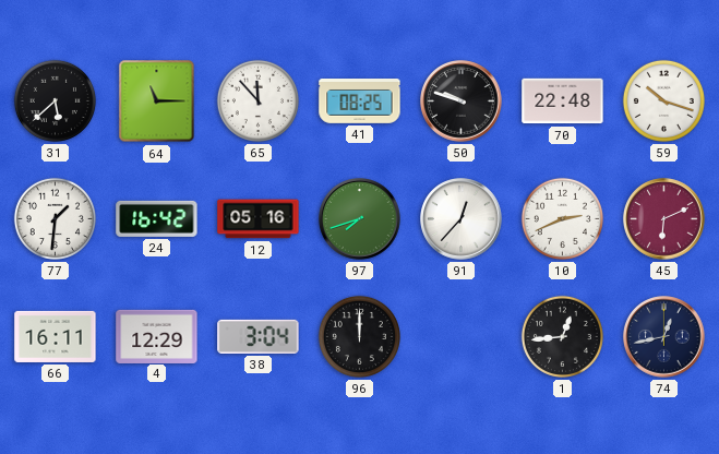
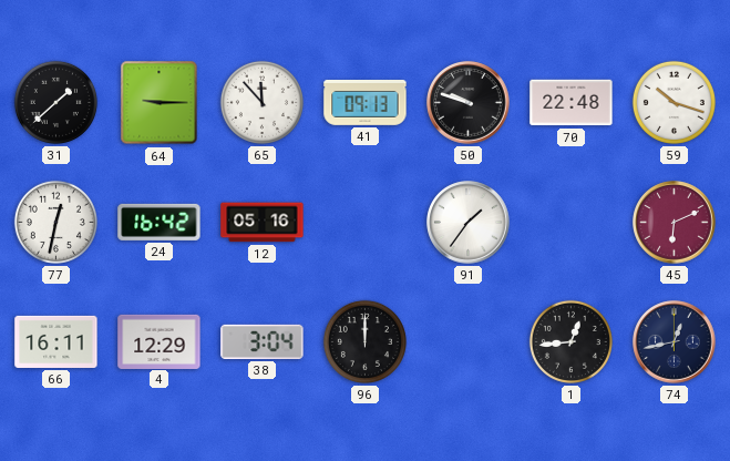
31: 5:38 -> 1:38 (55, 102)
64: 11:15 -> 9:15 (160, 103)
41: 08:25 -> 09:13 (366, 103)
77: 1:31 -> 12:32 (55, 222)
97: 7:42 -> none (360, 219)
91: 12:37 -> 1:36 (469, 223)
10: 2:41 -> none (562, 218)
